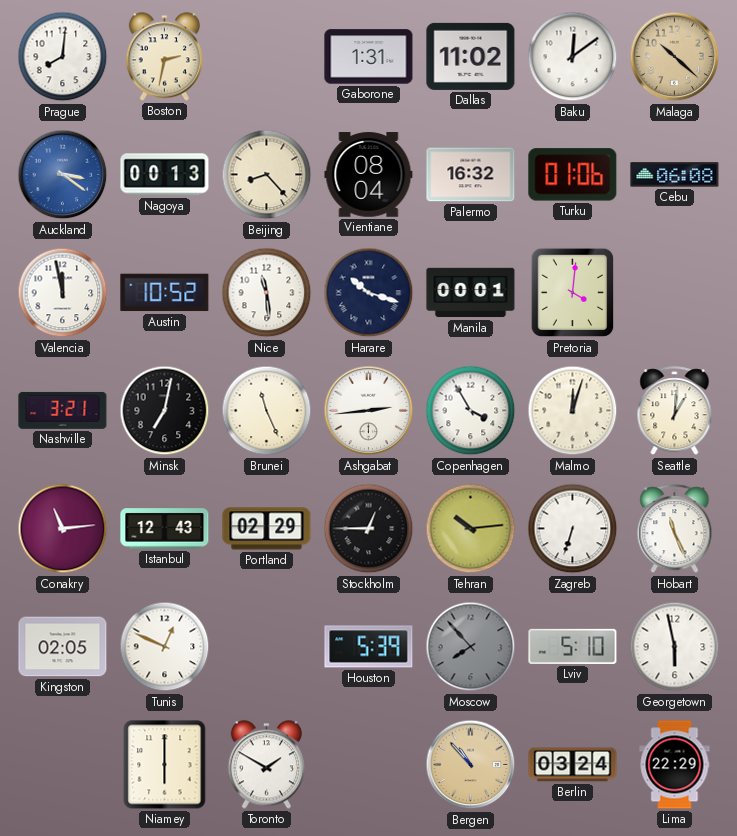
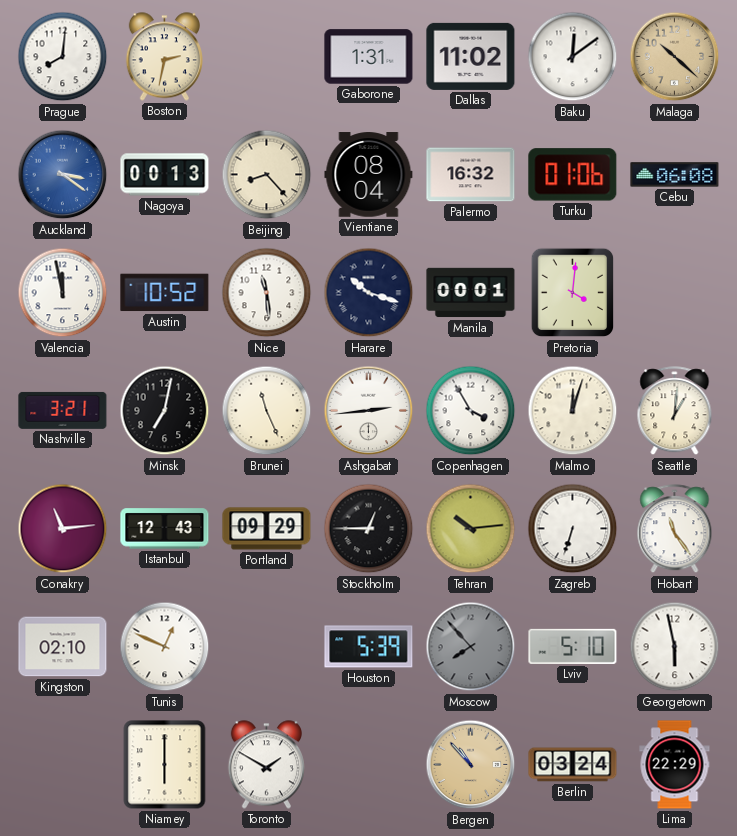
Portland: 02:29 -> 09:29 (267, 529)
Hobart: 11:26 -> 11:24 (675, 529)
Kingston: 02:05 -> 02:10 (63, 647)
